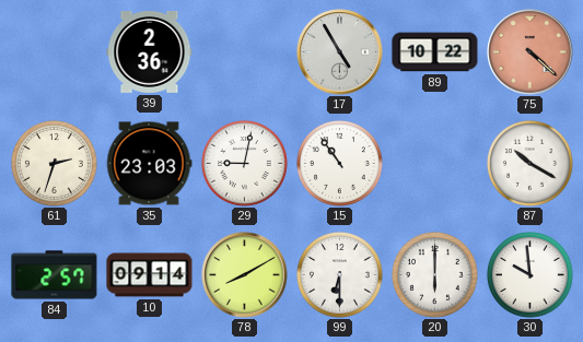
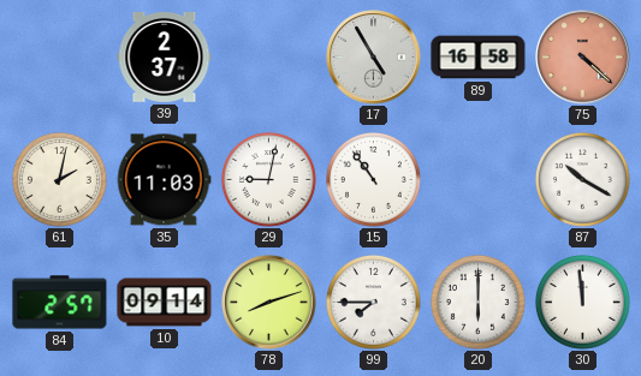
39: 2:36 -> 2:37 (165, 56)
89: 10:22 -> 16:58 (479, 58)
61: 2:33 -> 2:02 (59, 179)
35: 23:03 -> 11:03 (164, 180)
78: 8:10 -> 8:12 (269, 303)
99: 6:30 -> 7:45 (373, 302)
30: 9:59 -> 11:59 (582, 302)
